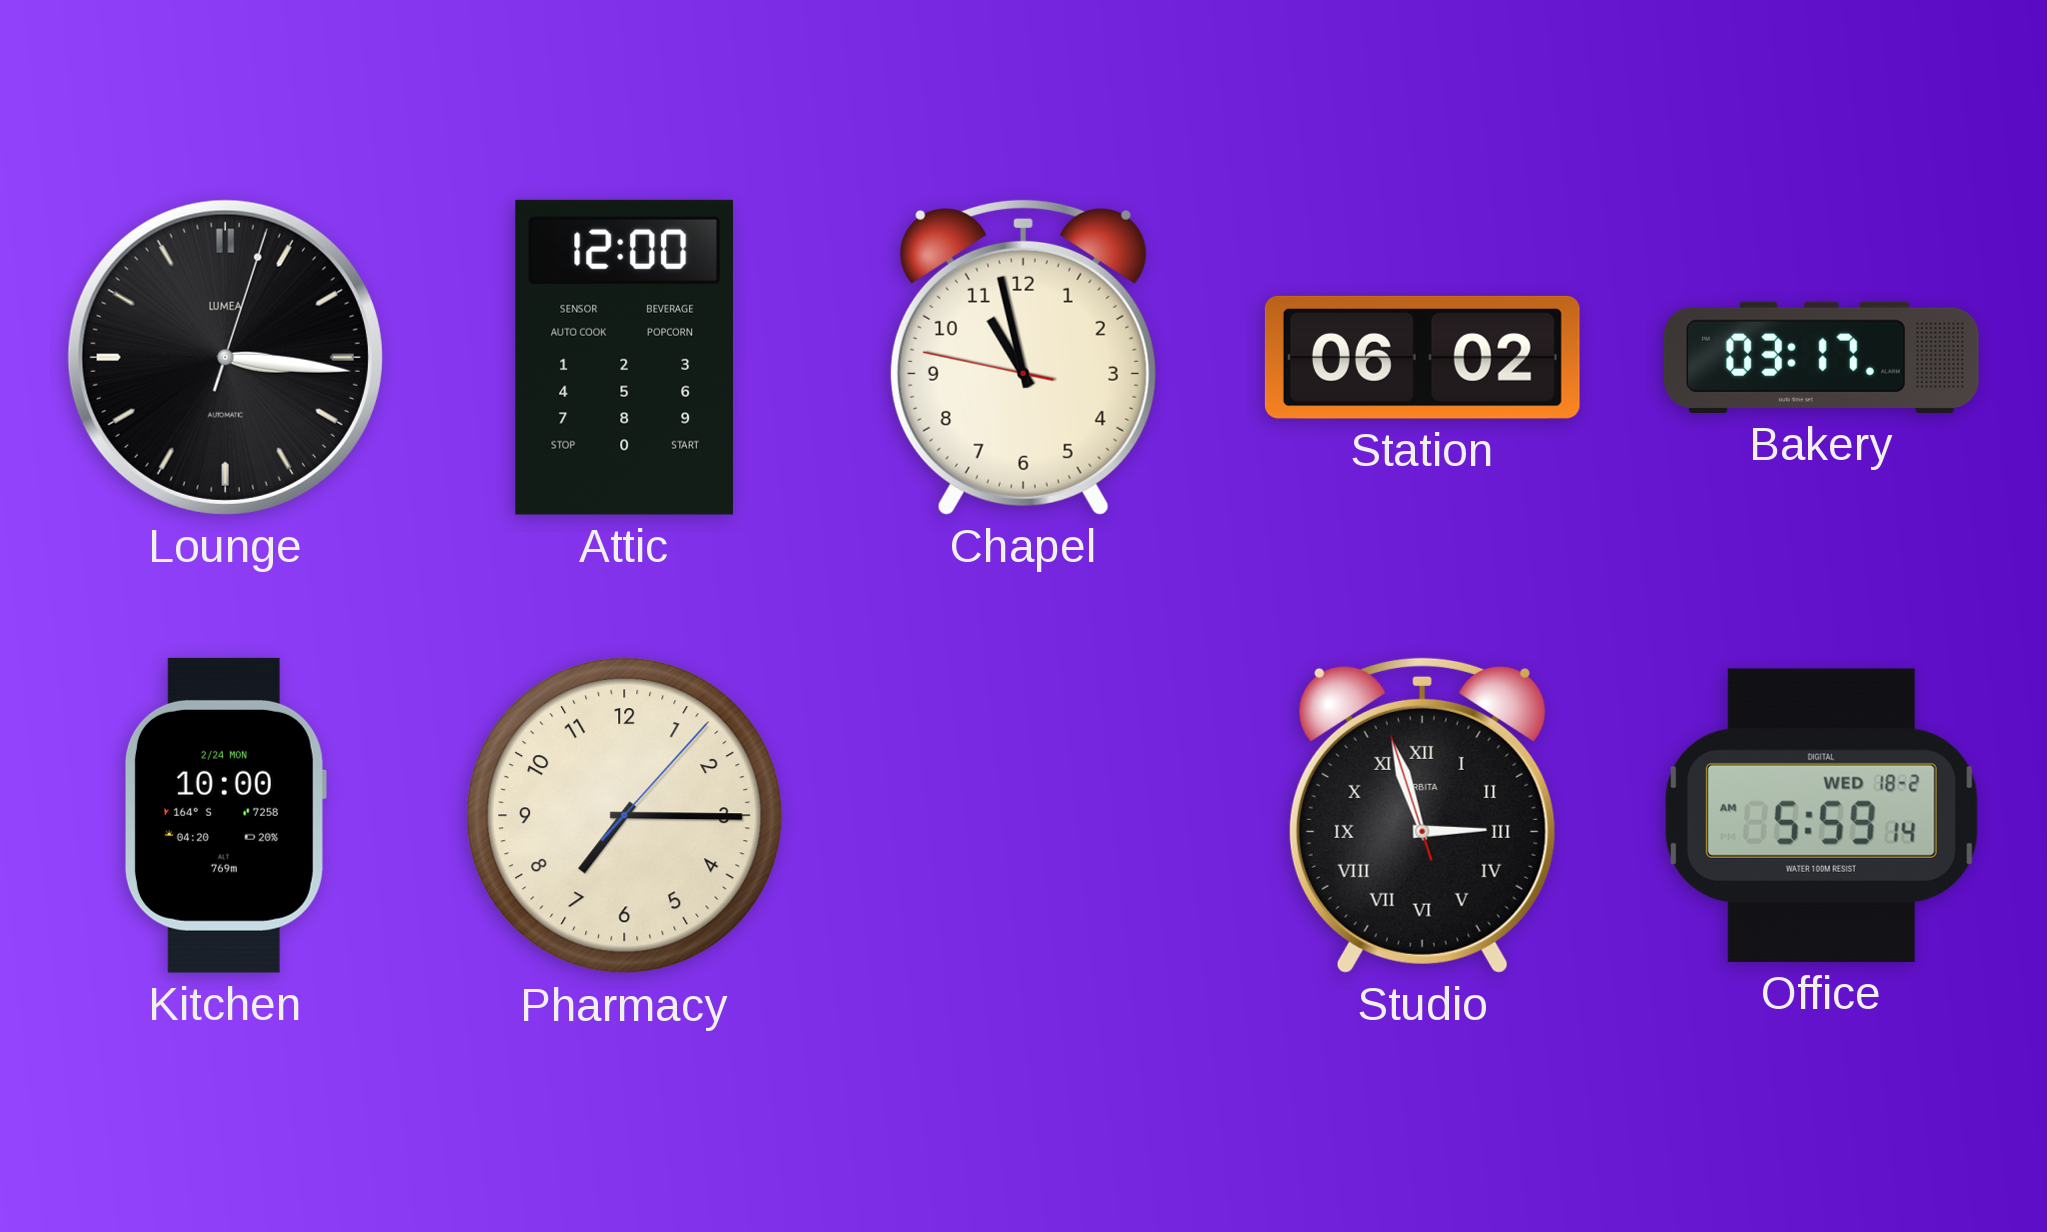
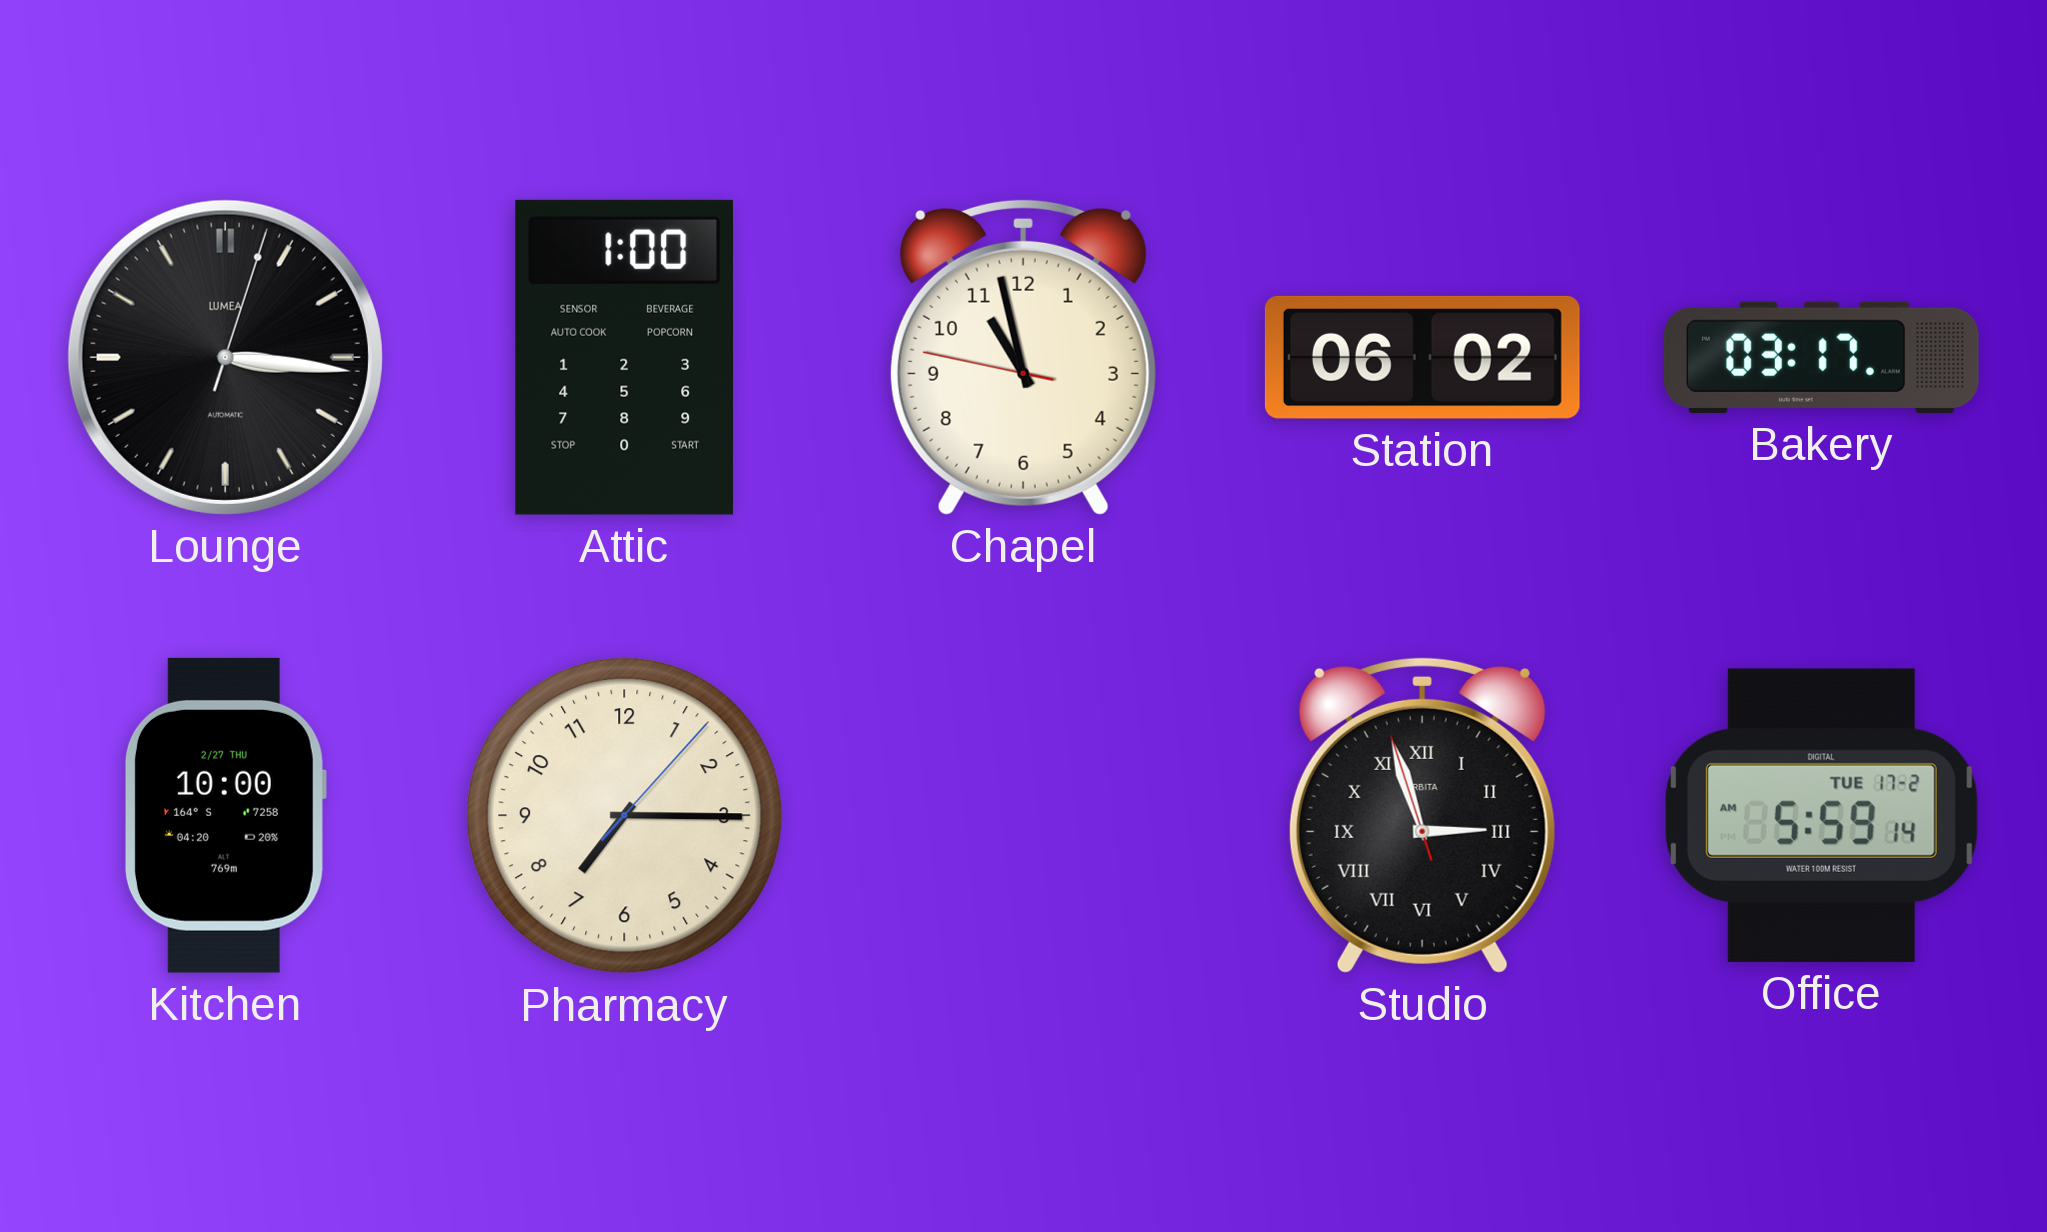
Attic: 12:00 -> 1:00 (624, 357)
Kitchen date: 2/24 MON -> 2/27 THU (225, 815)
Office date: WED 18-2 -> TUE 17-2 (1821, 815)
